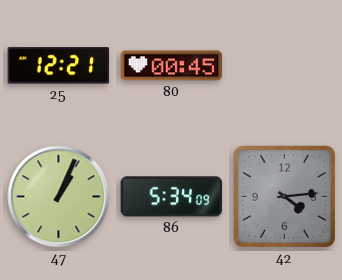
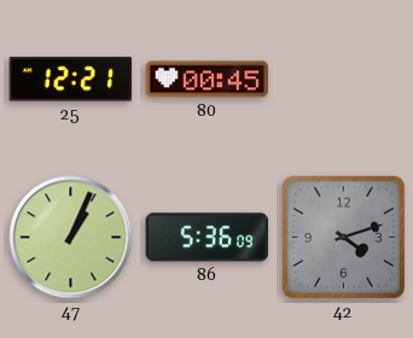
86: 5:34 -> 5:36 (208, 238)
42: 4:14 -> 4:12 (343, 237)
